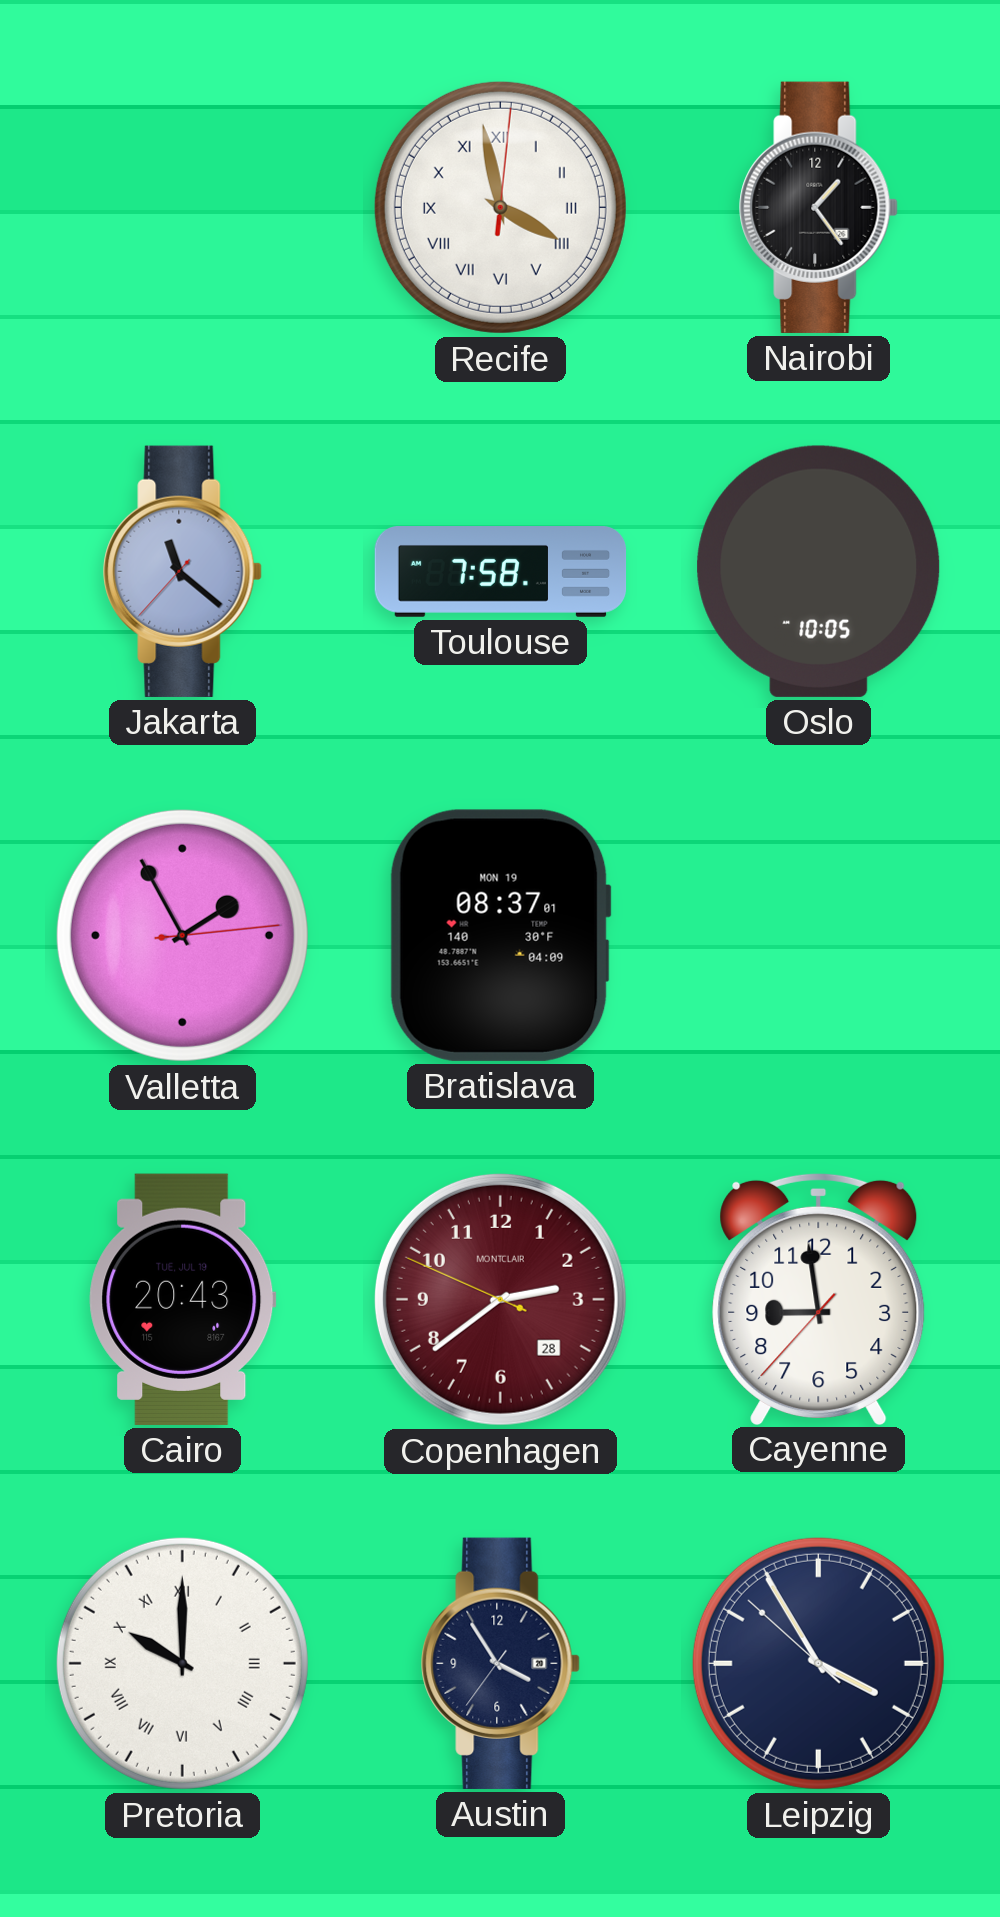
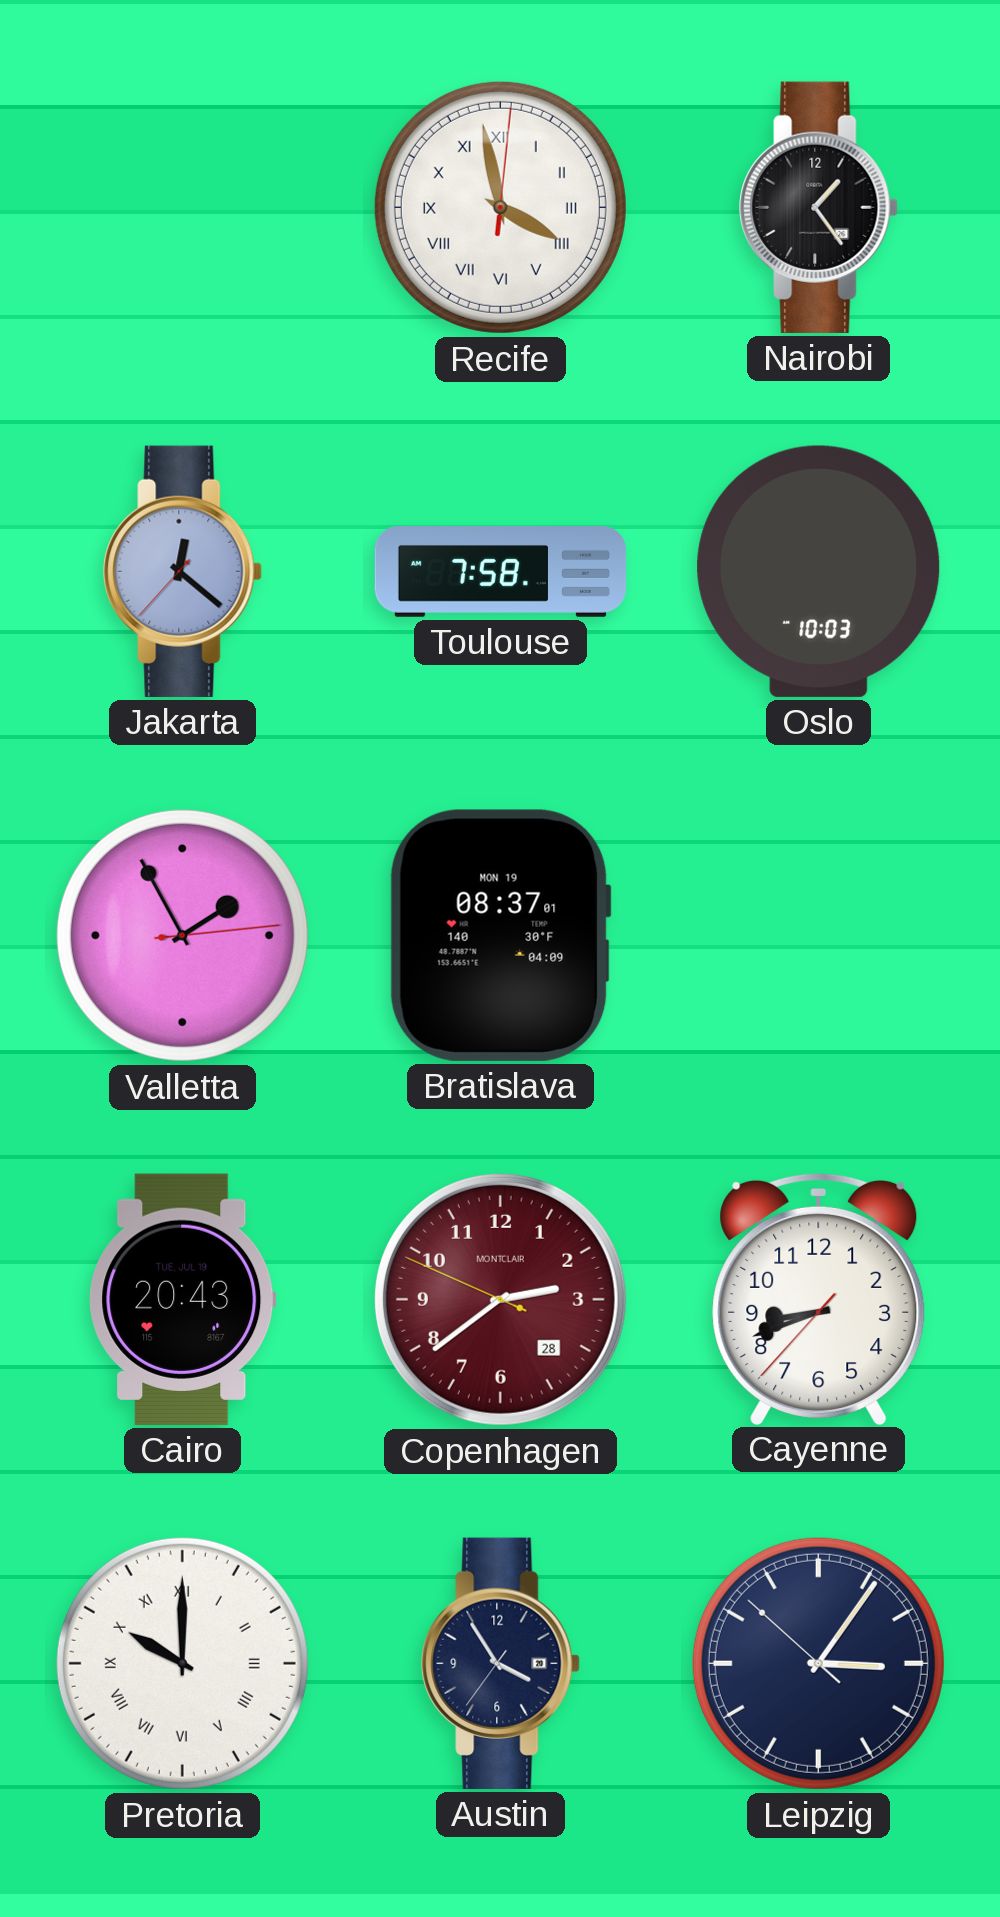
Jakarta: 11:21 -> 12:21 (183, 571)
Oslo: 10:05 -> 10:03 (819, 571)
Cayenne: 8:58 -> 8:41 (819, 1298)
Leipzig: 3:54 -> 3:05 (818, 1663)
